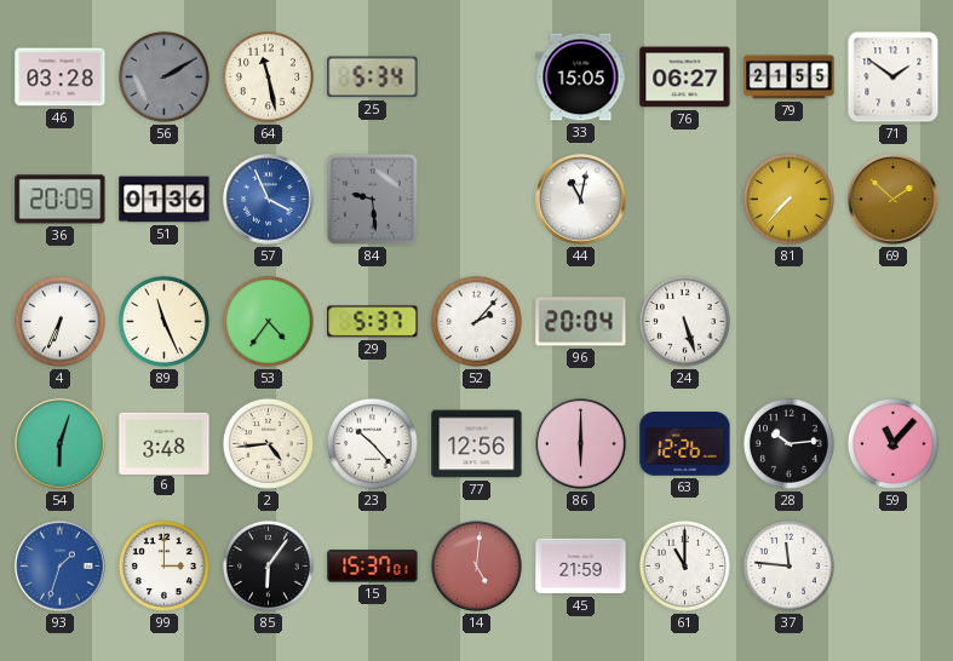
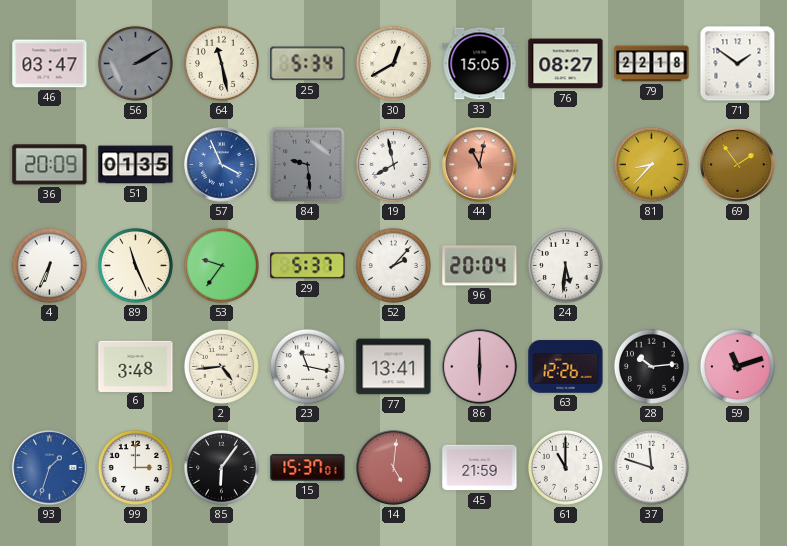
46: 03:28 -> 03:47 (50, 64)
30: none -> 12:40 (393, 63)
76: 06:27 -> 08:27 (566, 64)
79: 21:55 -> 22:18 (652, 64)
51: 01:36 -> 01:35 (136, 165)
19: none -> 7:58 (393, 164)
44 dial: white -> salmon (480, 165)
81: 7:37 -> 8:37 (651, 164)
69: 1:52 -> 1:54 (738, 165)
53: 4:36 -> 9:36 (221, 265)
24: 5:27 -> 5:31 (565, 265)
54: 6:03 -> none (61, 444)
23: 10:23 -> 11:17 (307, 366)
77: 12:56 -> 13:41 (394, 367)
59: 11:07 -> 11:12 (737, 366)
37: 11:46 -> 11:48 (651, 467)
